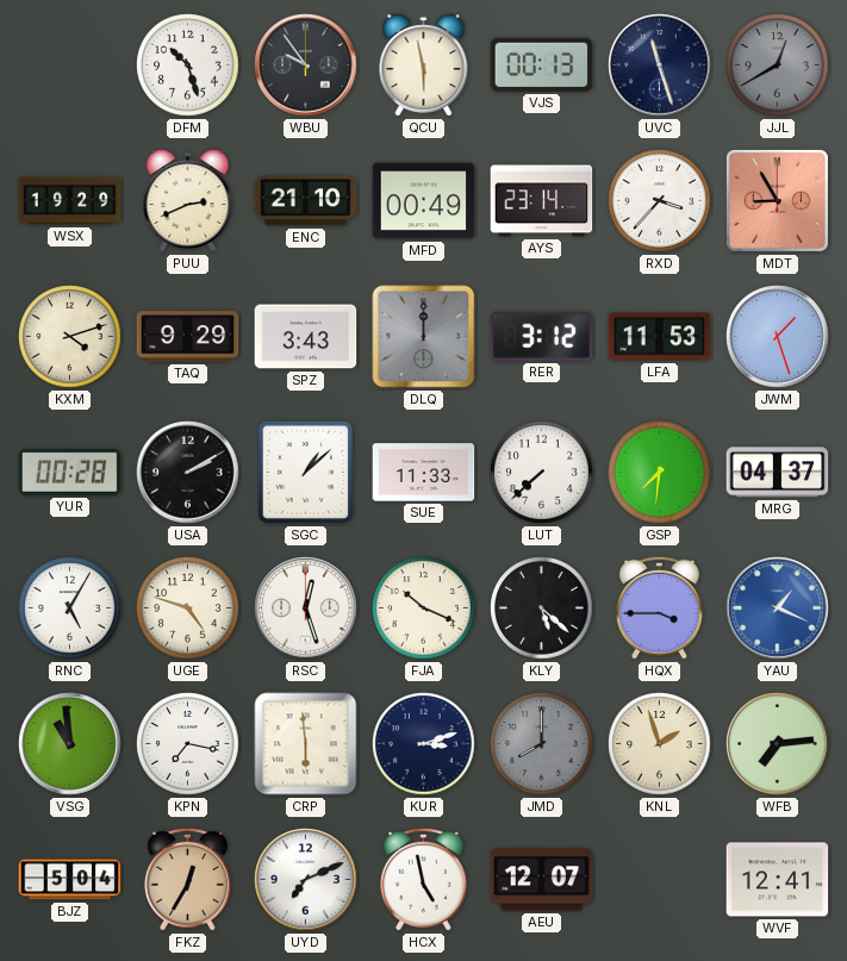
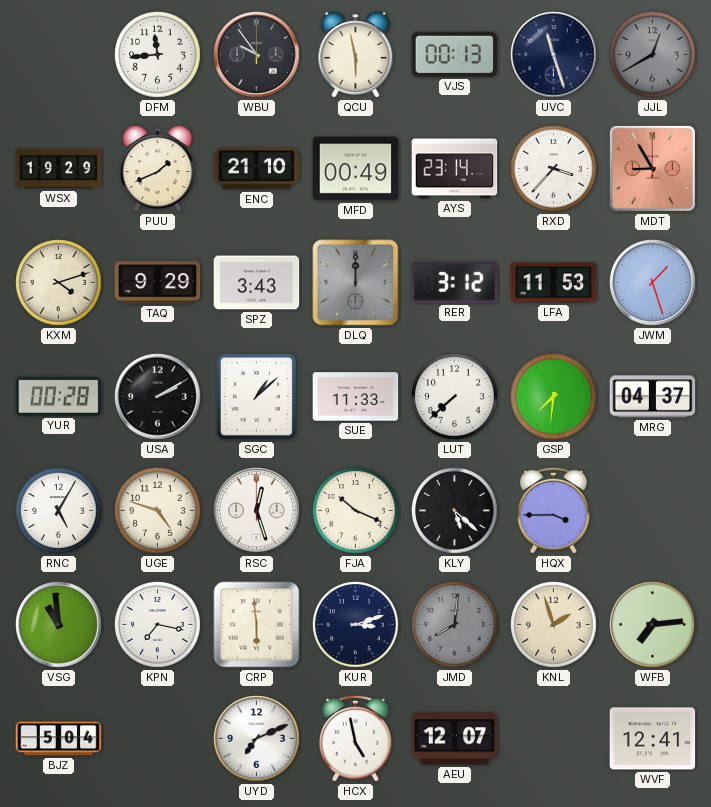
DFM: 10:27 -> 11:44 (158, 55)
PUU: 2:41 -> 1:41 (158, 169)
YAU: 1:19 -> none (778, 609)
JMD: 8:00 -> 8:01 (455, 625)
FKZ: 12:35 -> none (187, 879)
